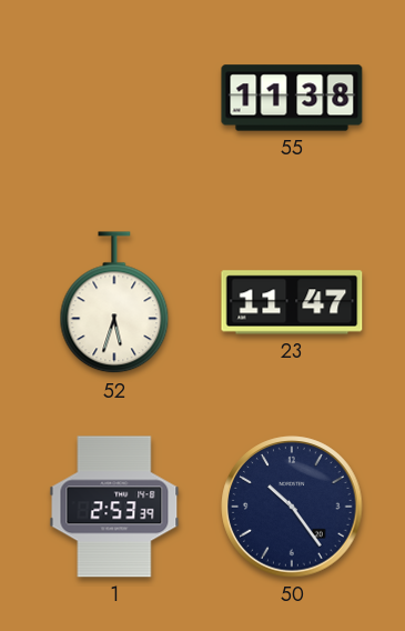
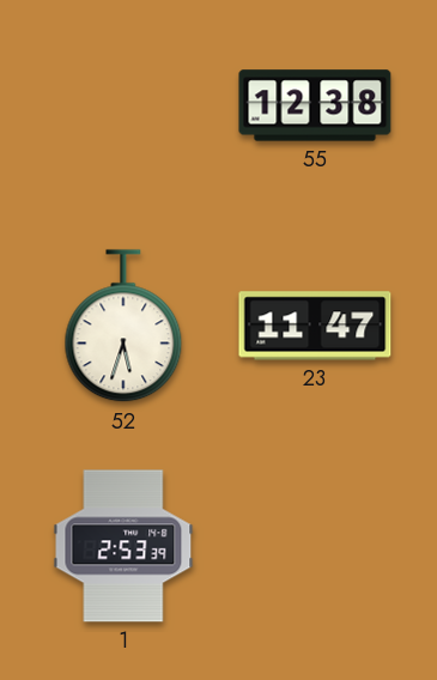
55: 11:38 -> 12:38 (315, 105)
50: 10:24 -> none (292, 507)
